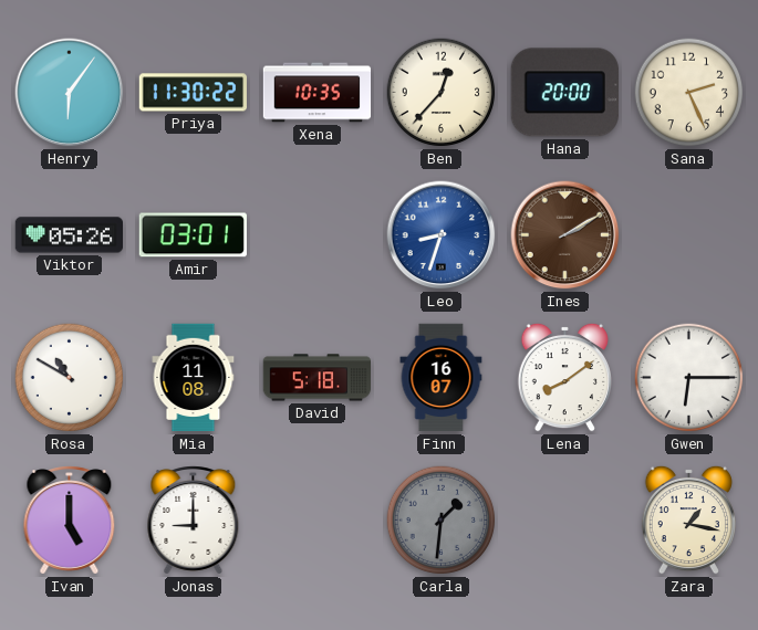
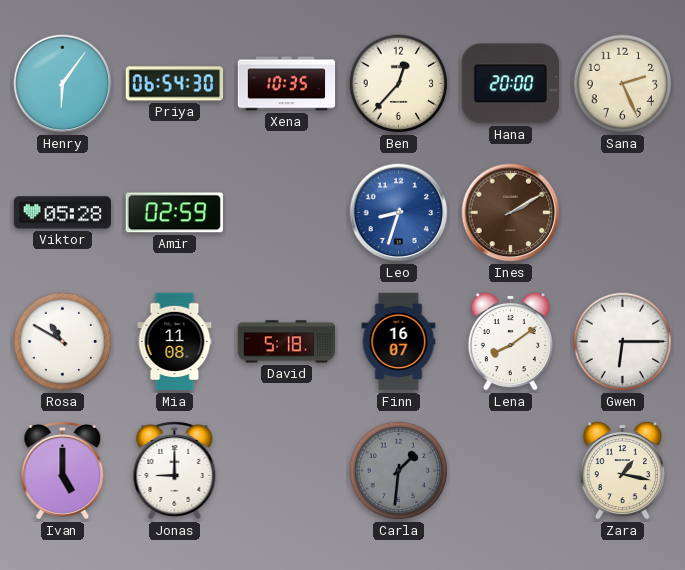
Priya: 11:30 -> 06:54 (174, 84)
Viktor: 05:26 -> 05:28 (62, 213)
Amir: 03:01 -> 02:59 (174, 213)
